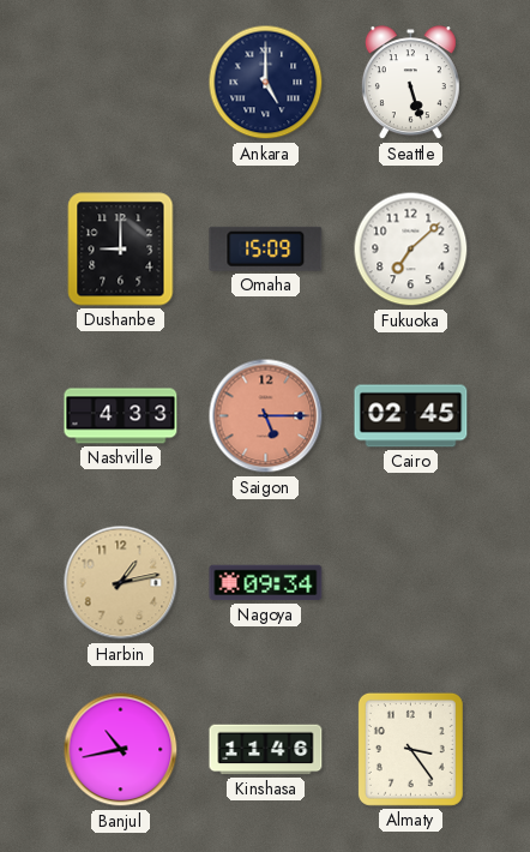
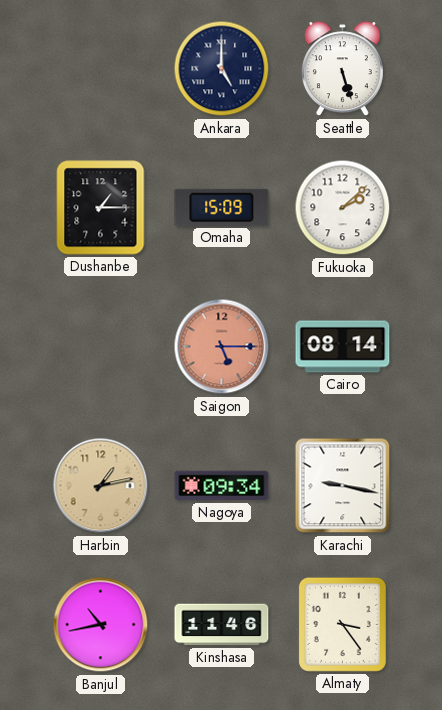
Dushanbe: 9:00 -> 1:15 (101, 208)
Fukuoka: 7:08 -> 2:08 (343, 208)
Nashville: 4:33 -> none (121, 416)
Cairo: 02:45 -> 08:14 (343, 347)
Karachi: none -> 9:17 (343, 486)
